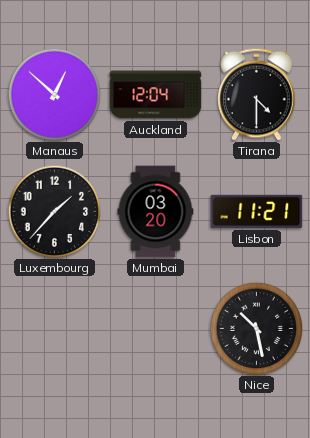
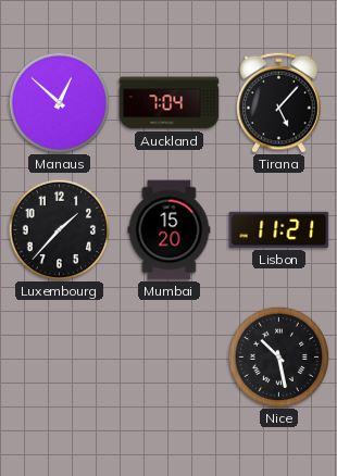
Auckland: 12:04 -> 7:04 (170, 103)
Tirana: 4:30 -> 5:07 (279, 102)
Mumbai: 03:20 -> 15:20 (170, 230)
